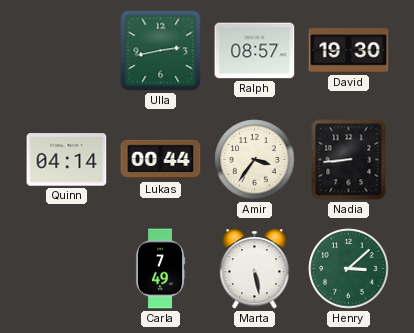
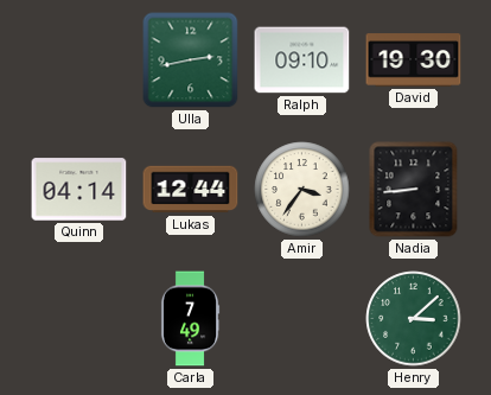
Ralph: 08:57 -> 09:10 (302, 60)
Lukas: 00:44 -> 12:44 (191, 190)
Marta: 5:28 -> none (255, 269)
